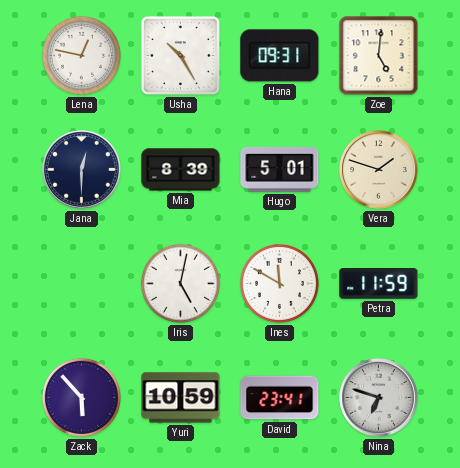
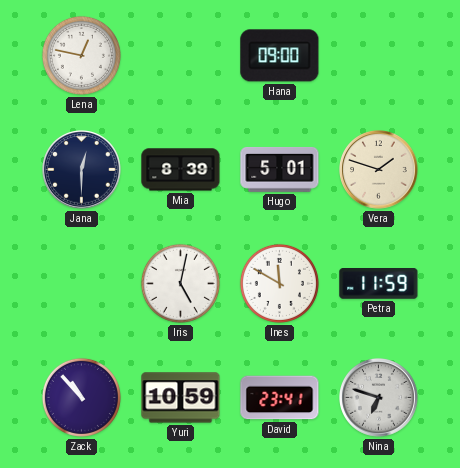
Usha: 10:25 -> none (180, 55)
Hana: 09:31 -> 09:00 (280, 56)
Zoe: 5:01 -> none (379, 56)
Zack: 5:53 -> 10:53 (81, 397)
